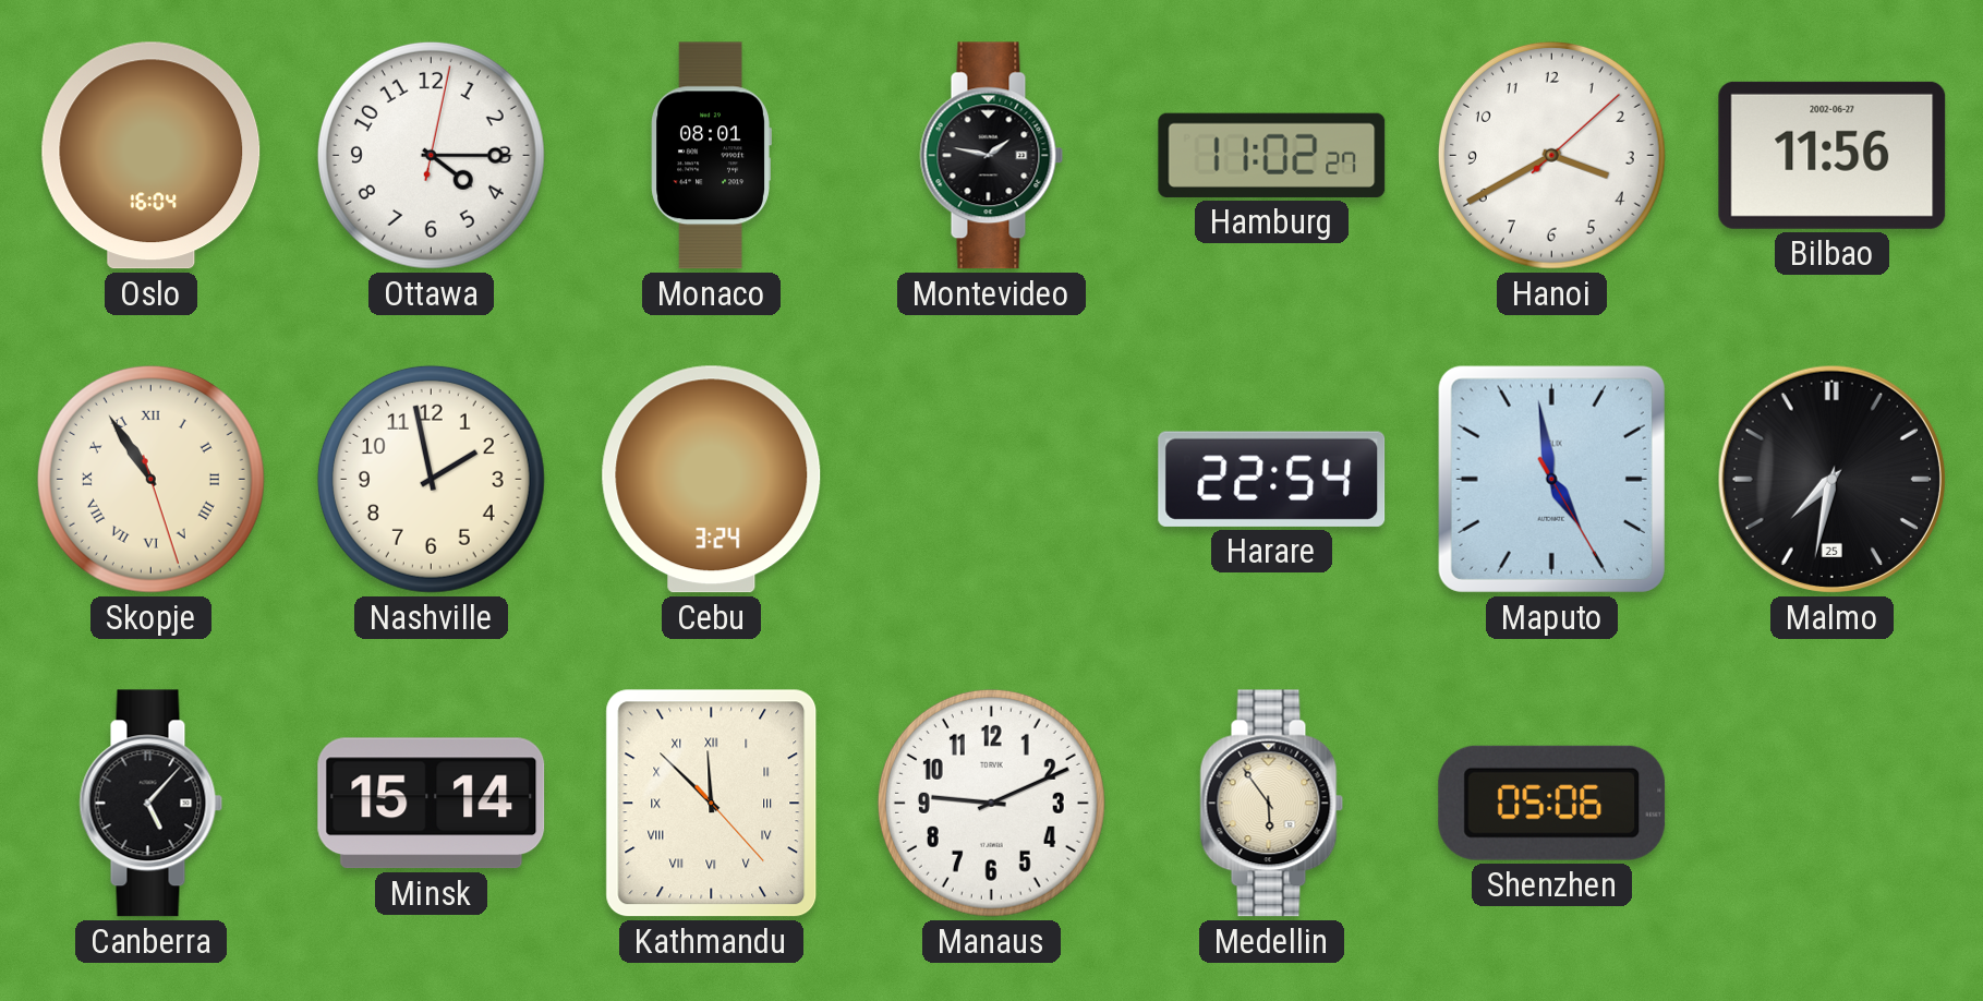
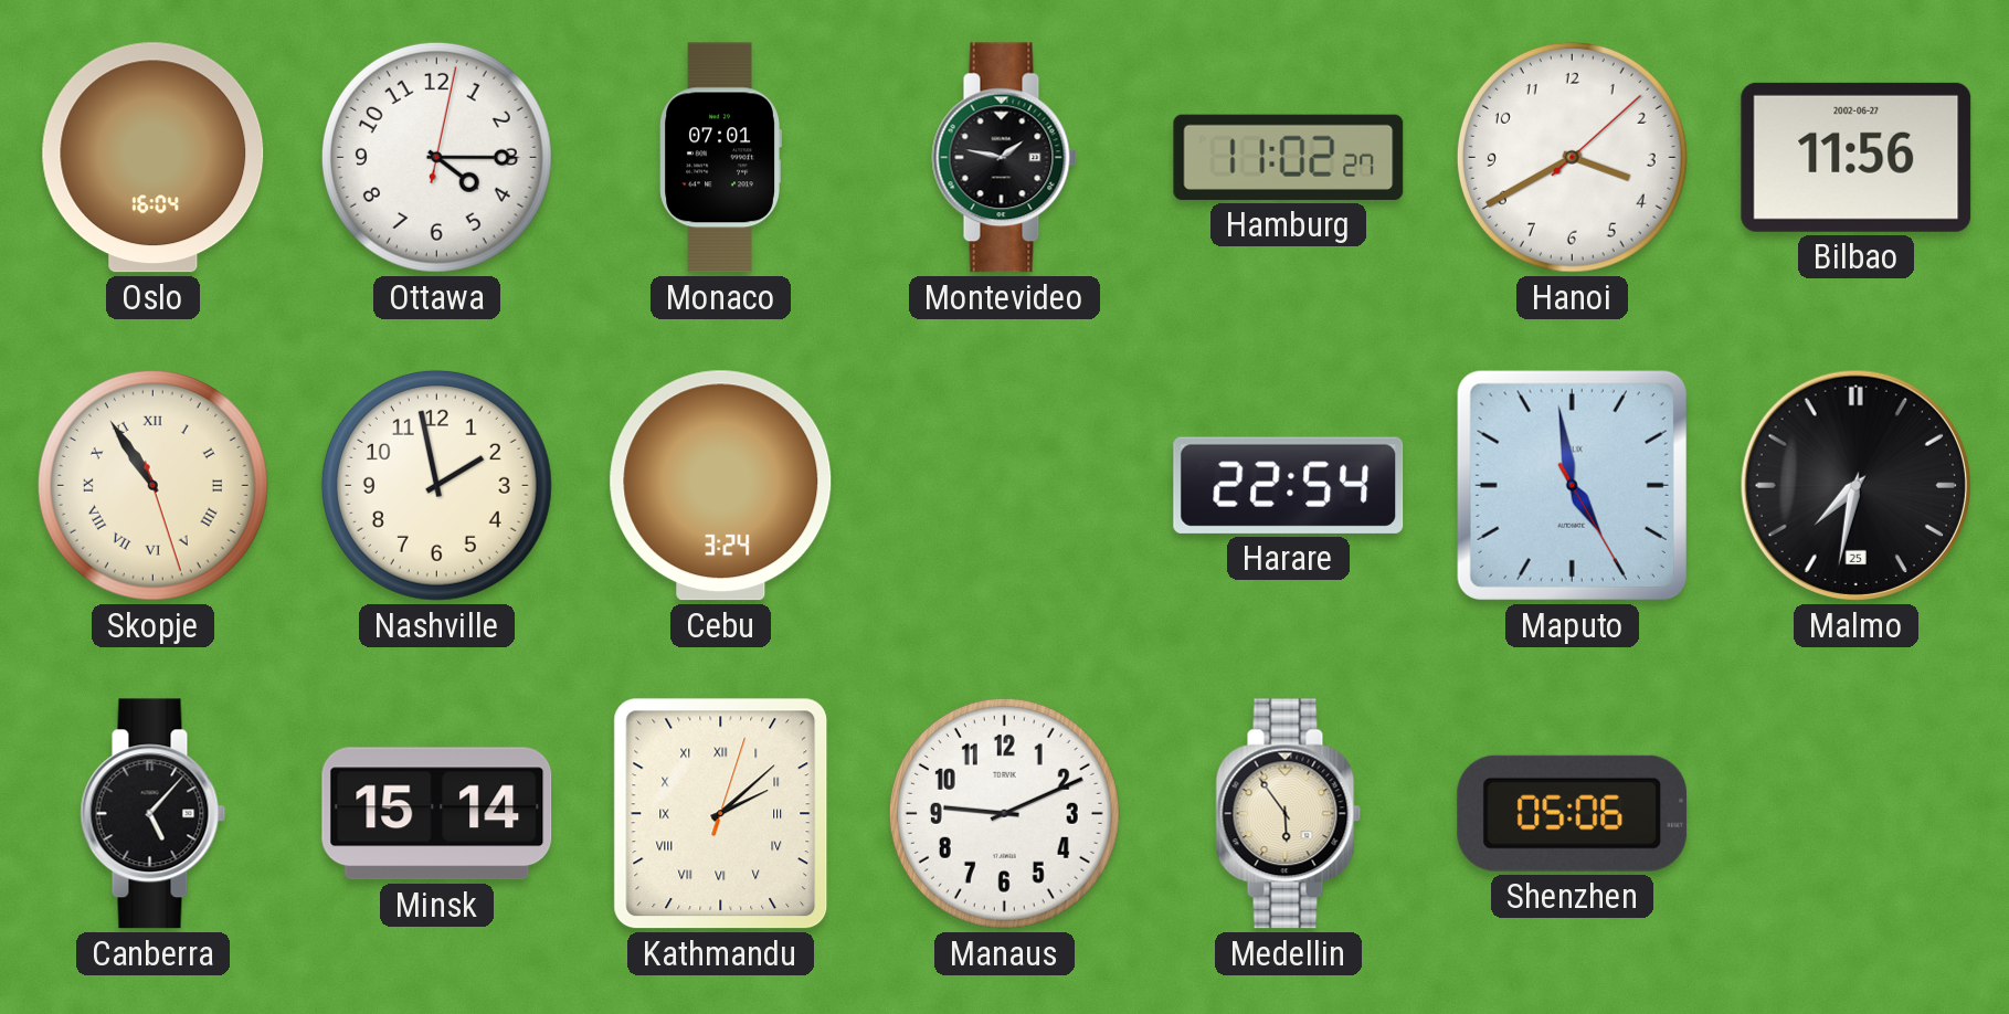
Monaco: 08:01 -> 07:01 (720, 158)
Kathmandu: 11:52 -> 2:08 (721, 814)
